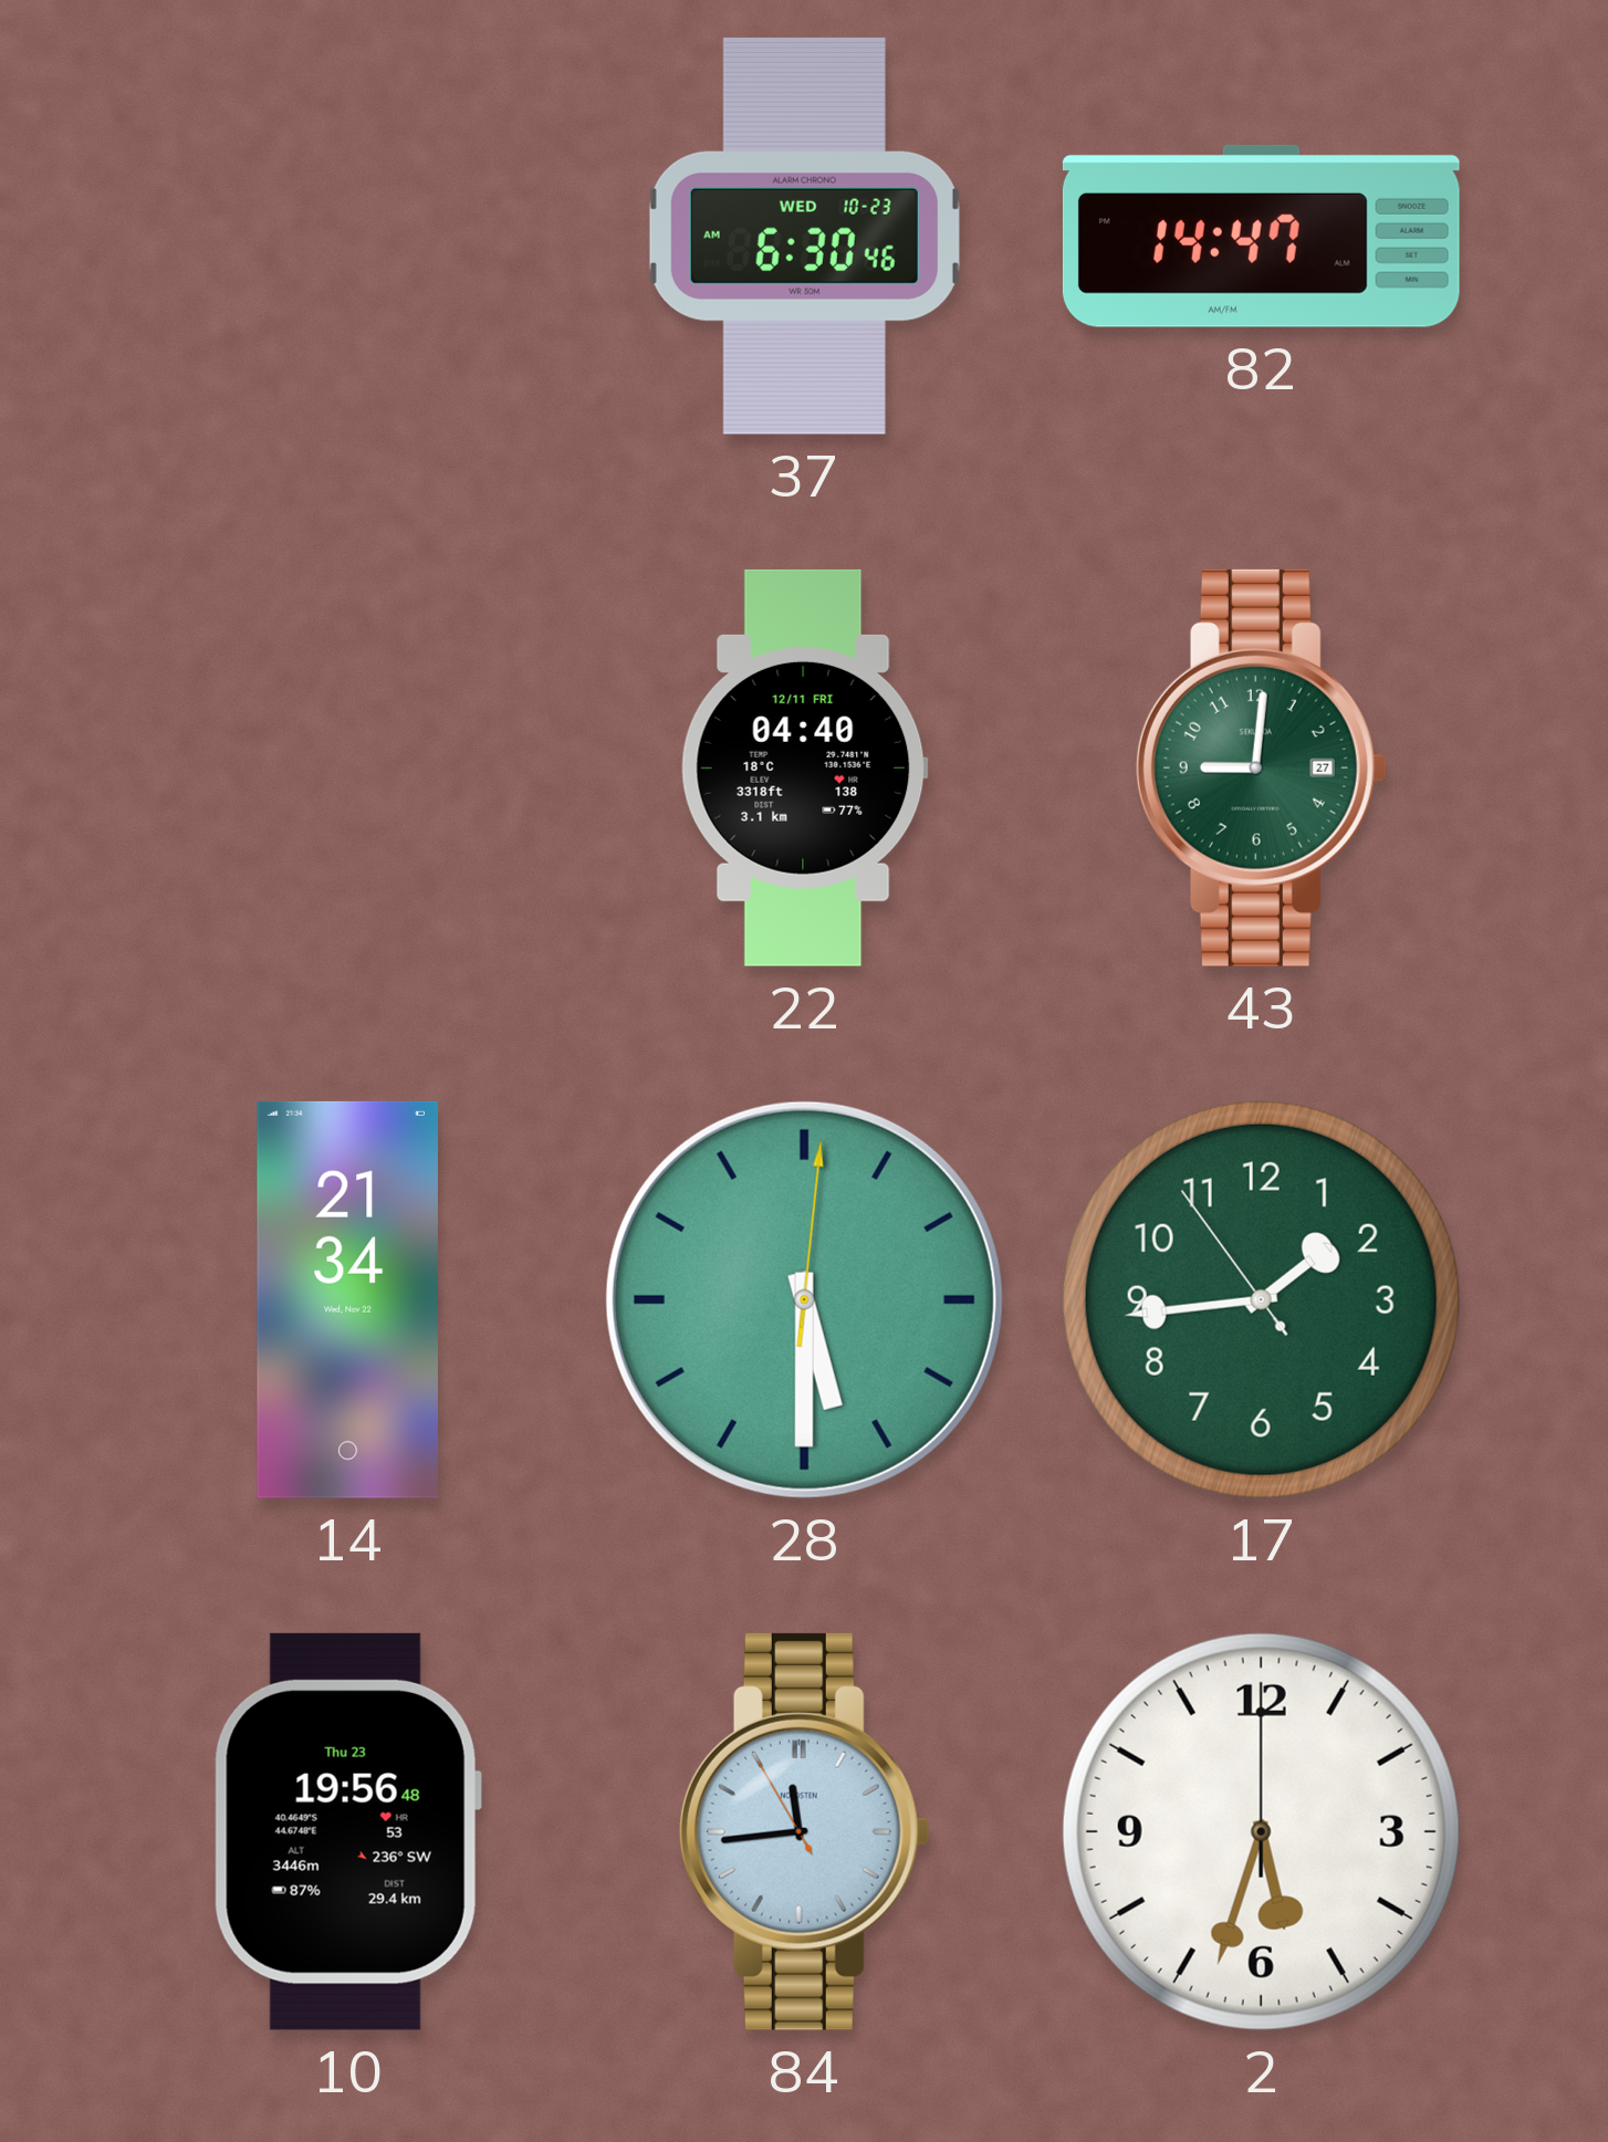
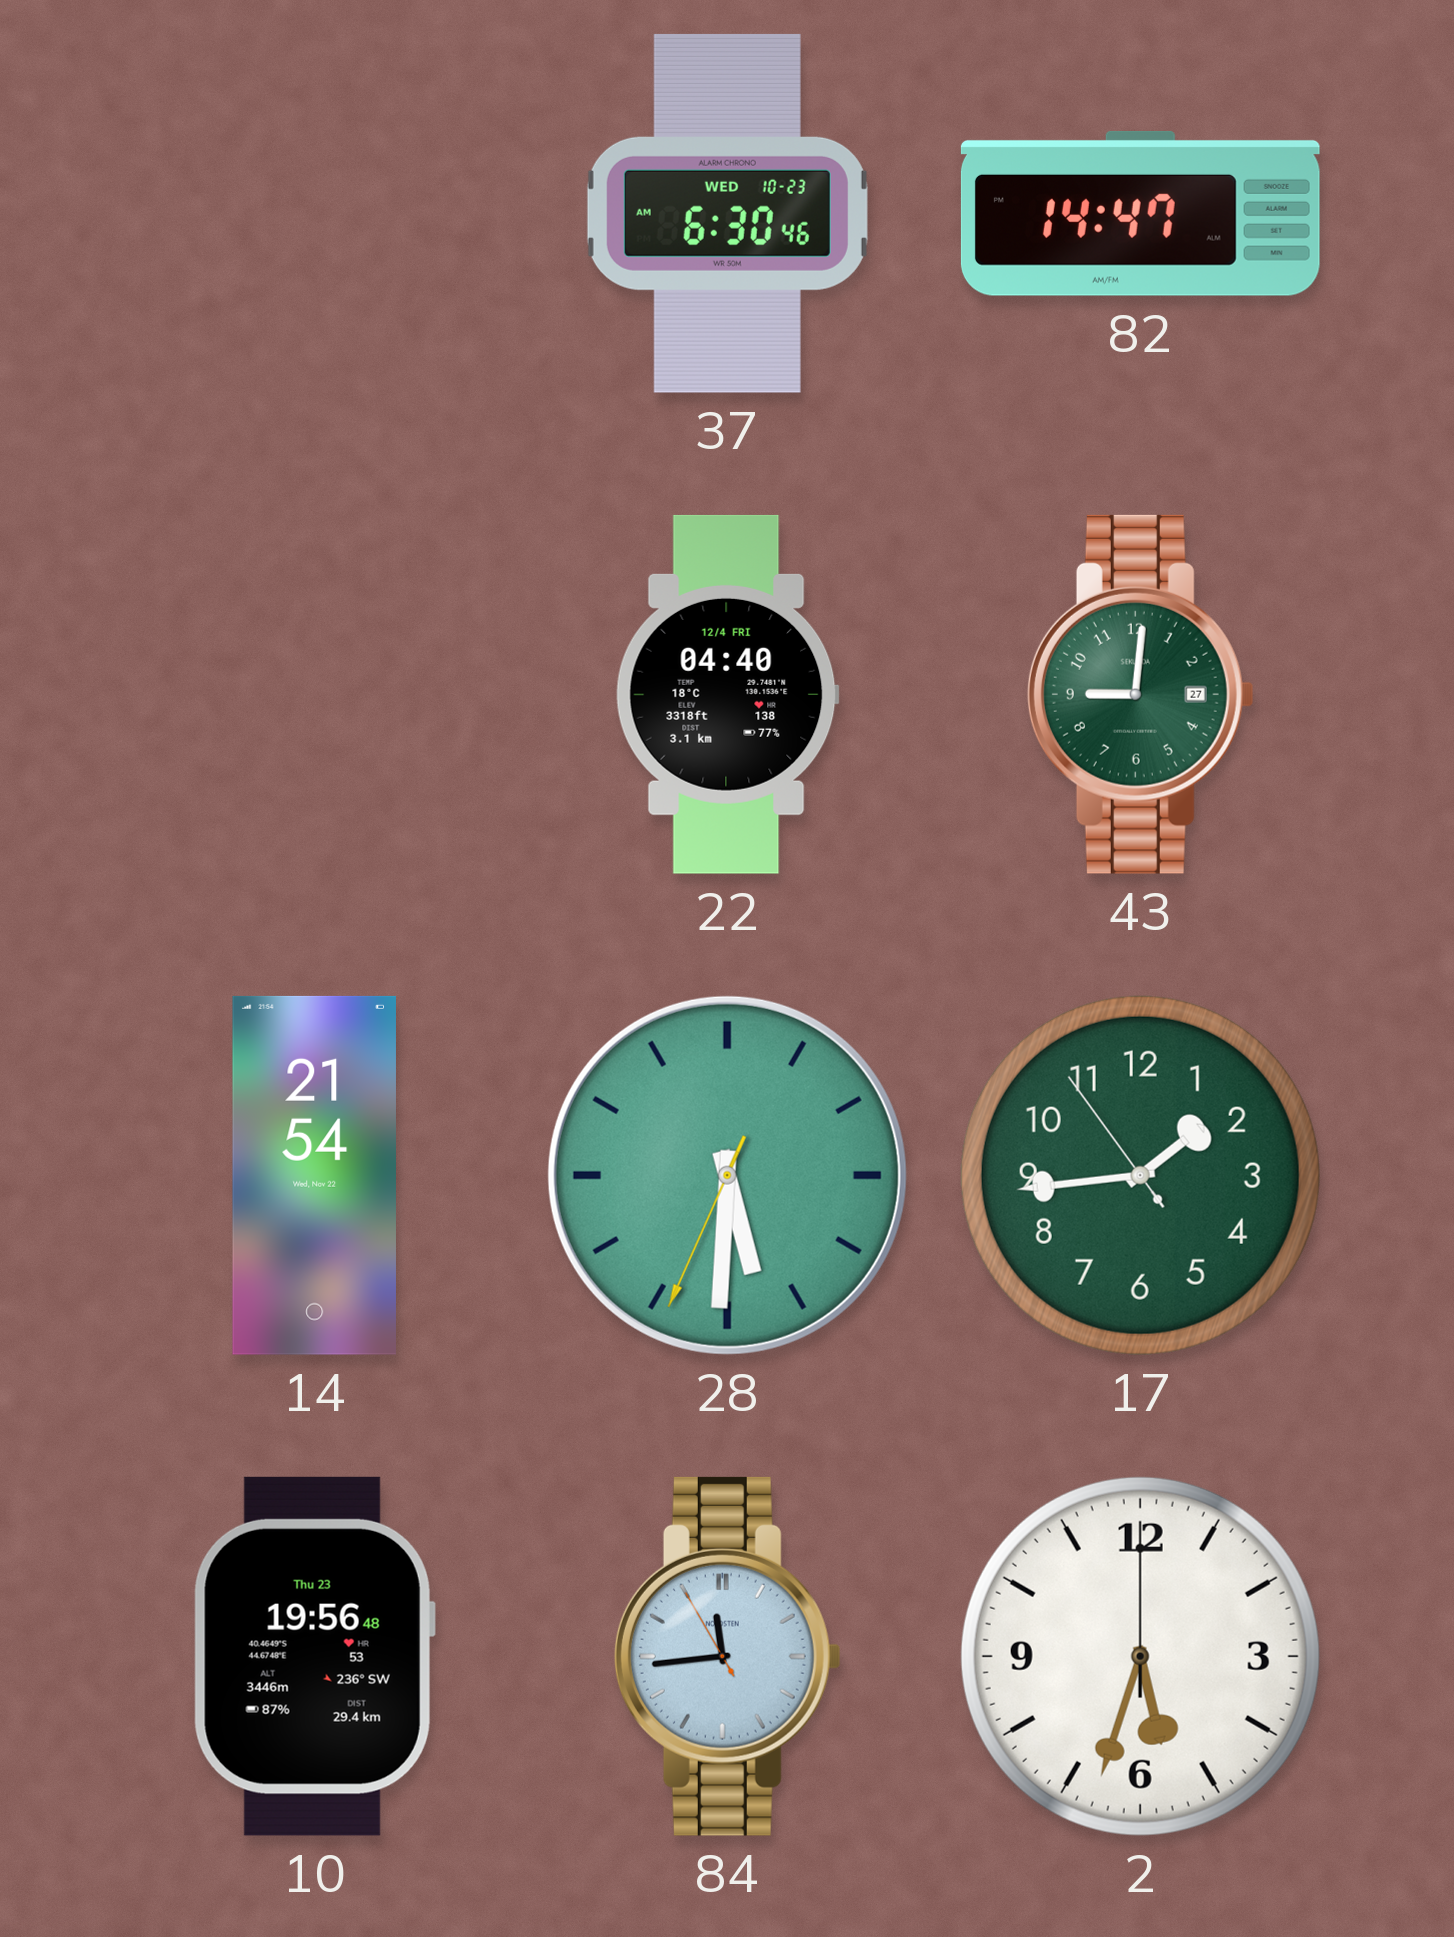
22 date: 12/11 FRI -> 12/4 FRI (727, 694)
14: 21:34 -> 21:54 (314, 1175)
28: 5:30:01 -> 5:30:34 (727, 1175)
